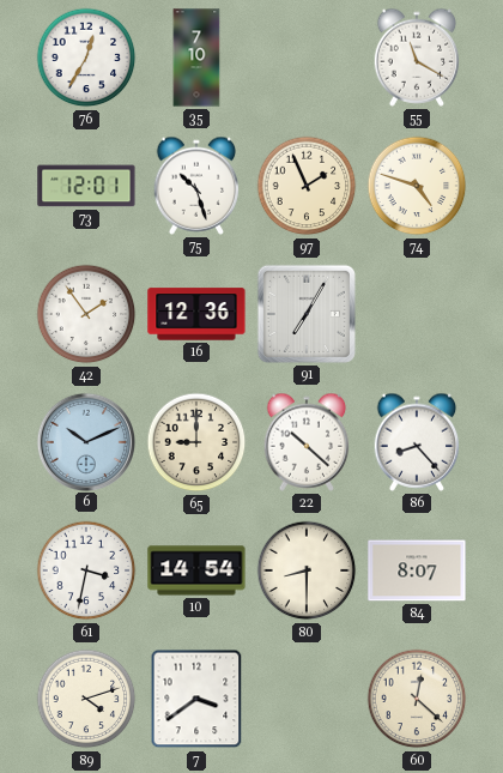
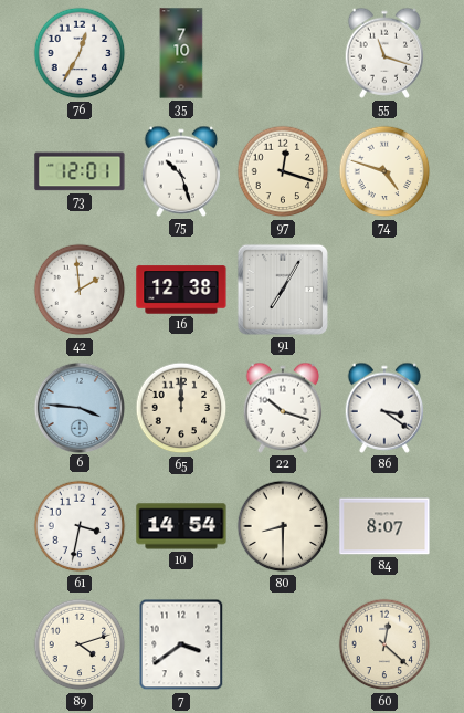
55: 11:20 -> 11:18 (384, 53)
97: 1:56 -> 12:18 (283, 171)
42: 1:54 -> 1:59 (80, 290)
16: 12:36 -> 12:38 (181, 290)
6: 10:11 -> 3:46 (78, 407)
65: 9:00 -> 12:00 (181, 408)
22: 10:22 -> 10:18 (283, 408)
86: 8:23 -> 3:21 (384, 408)
